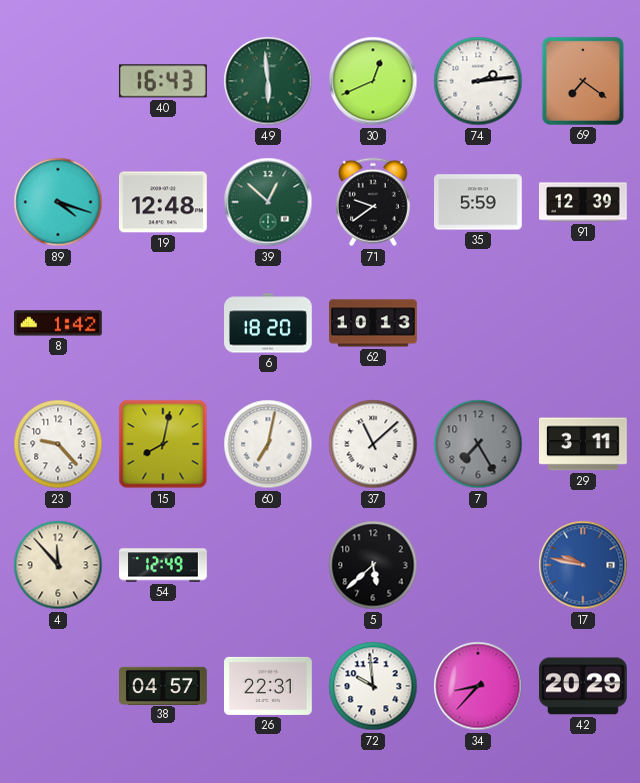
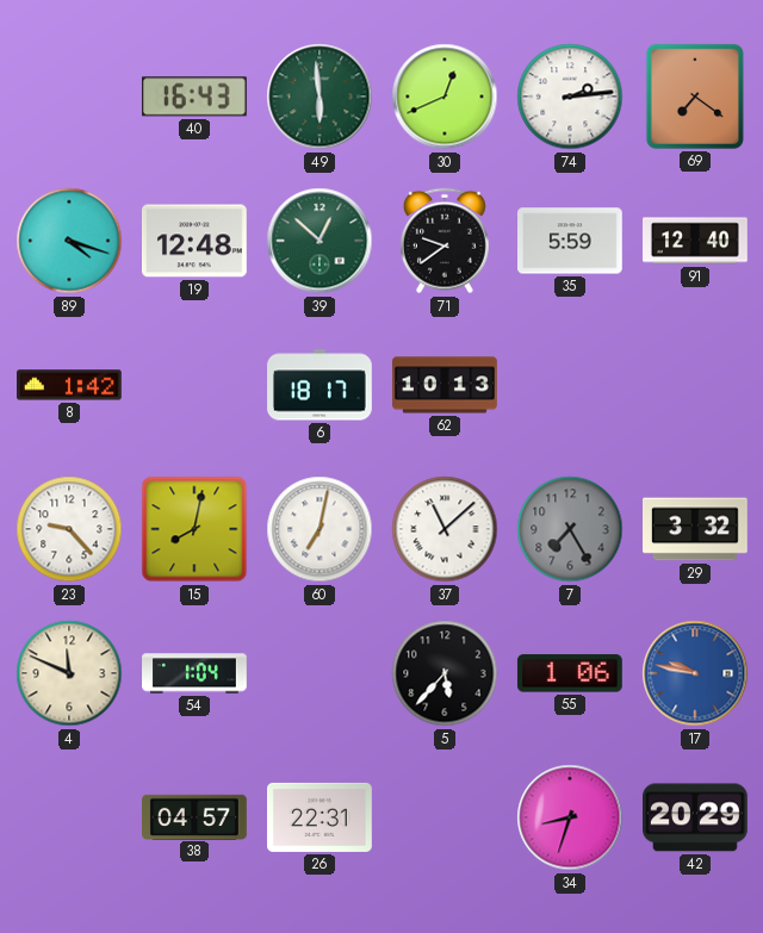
91: 12:39 -> 12:40 (696, 241)
6: 18:20 -> 18:17 (320, 385)
29: 3:11 -> 3:32 (696, 529)
4: 11:53 -> 11:49 (69, 673)
54: 12:49 -> 1:04 (194, 673)
5: 5:38 -> 5:37 (445, 673)
55: none -> 1:06 (570, 673)
72: 9:59 -> none (373, 686)
34: 8:37 -> 8:33 (570, 817)
